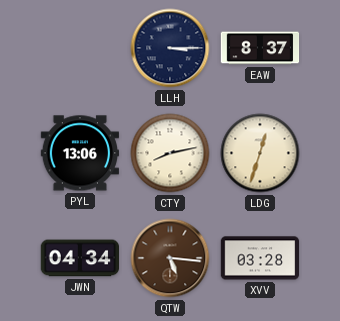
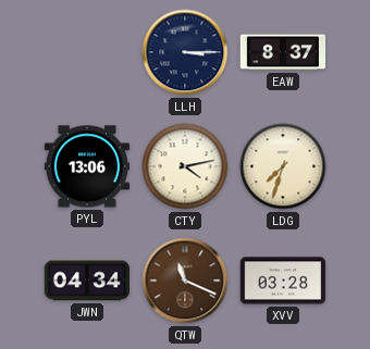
CTY: 8:13 -> 4:13 (185, 166)
LDG: 12:33 -> 7:33 (283, 166)
QTW: 5:16 -> 11:19 (185, 281)
